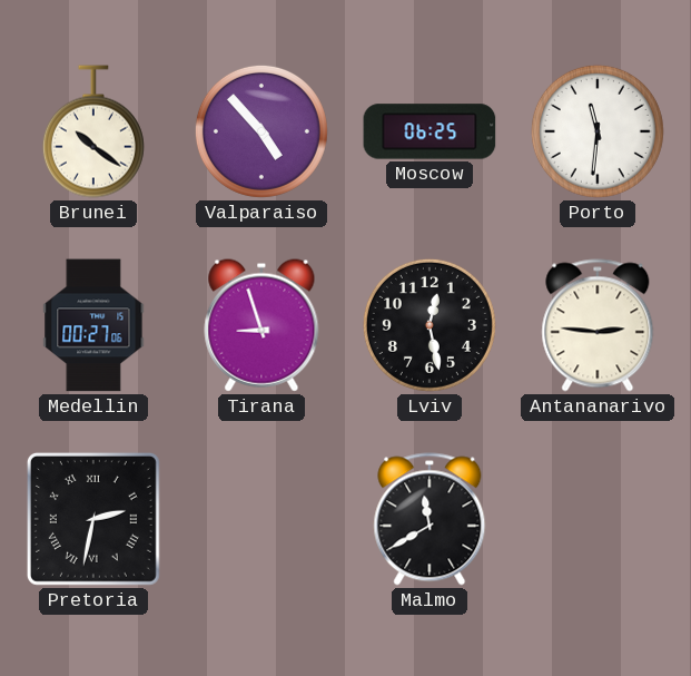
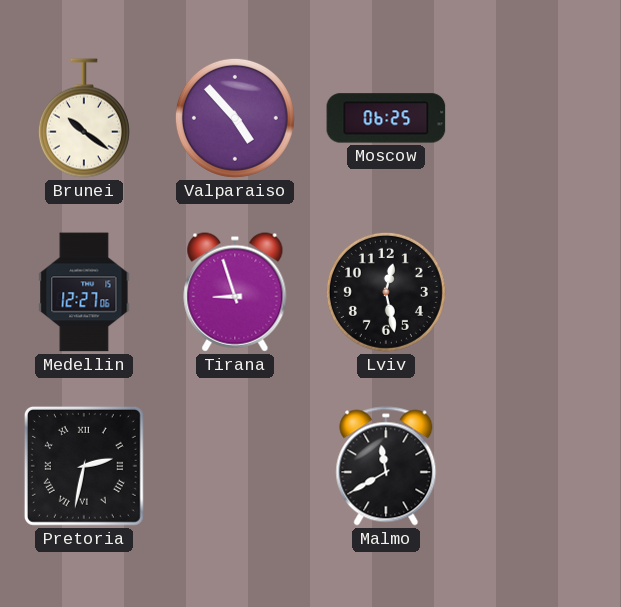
Porto: 11:31 -> none (598, 131)
Medellin: 00:27 -> 12:27 (84, 292)
Antananarivo: 2:46 -> none (598, 325)
